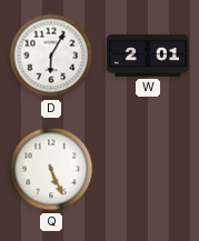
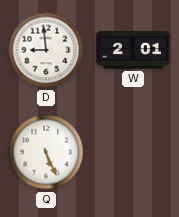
D: 6:05 -> 8:59 (46, 50)
